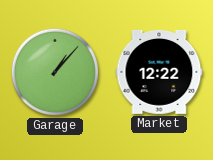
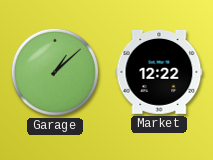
Garage: 1:07 -> 1:08 (55, 72)
